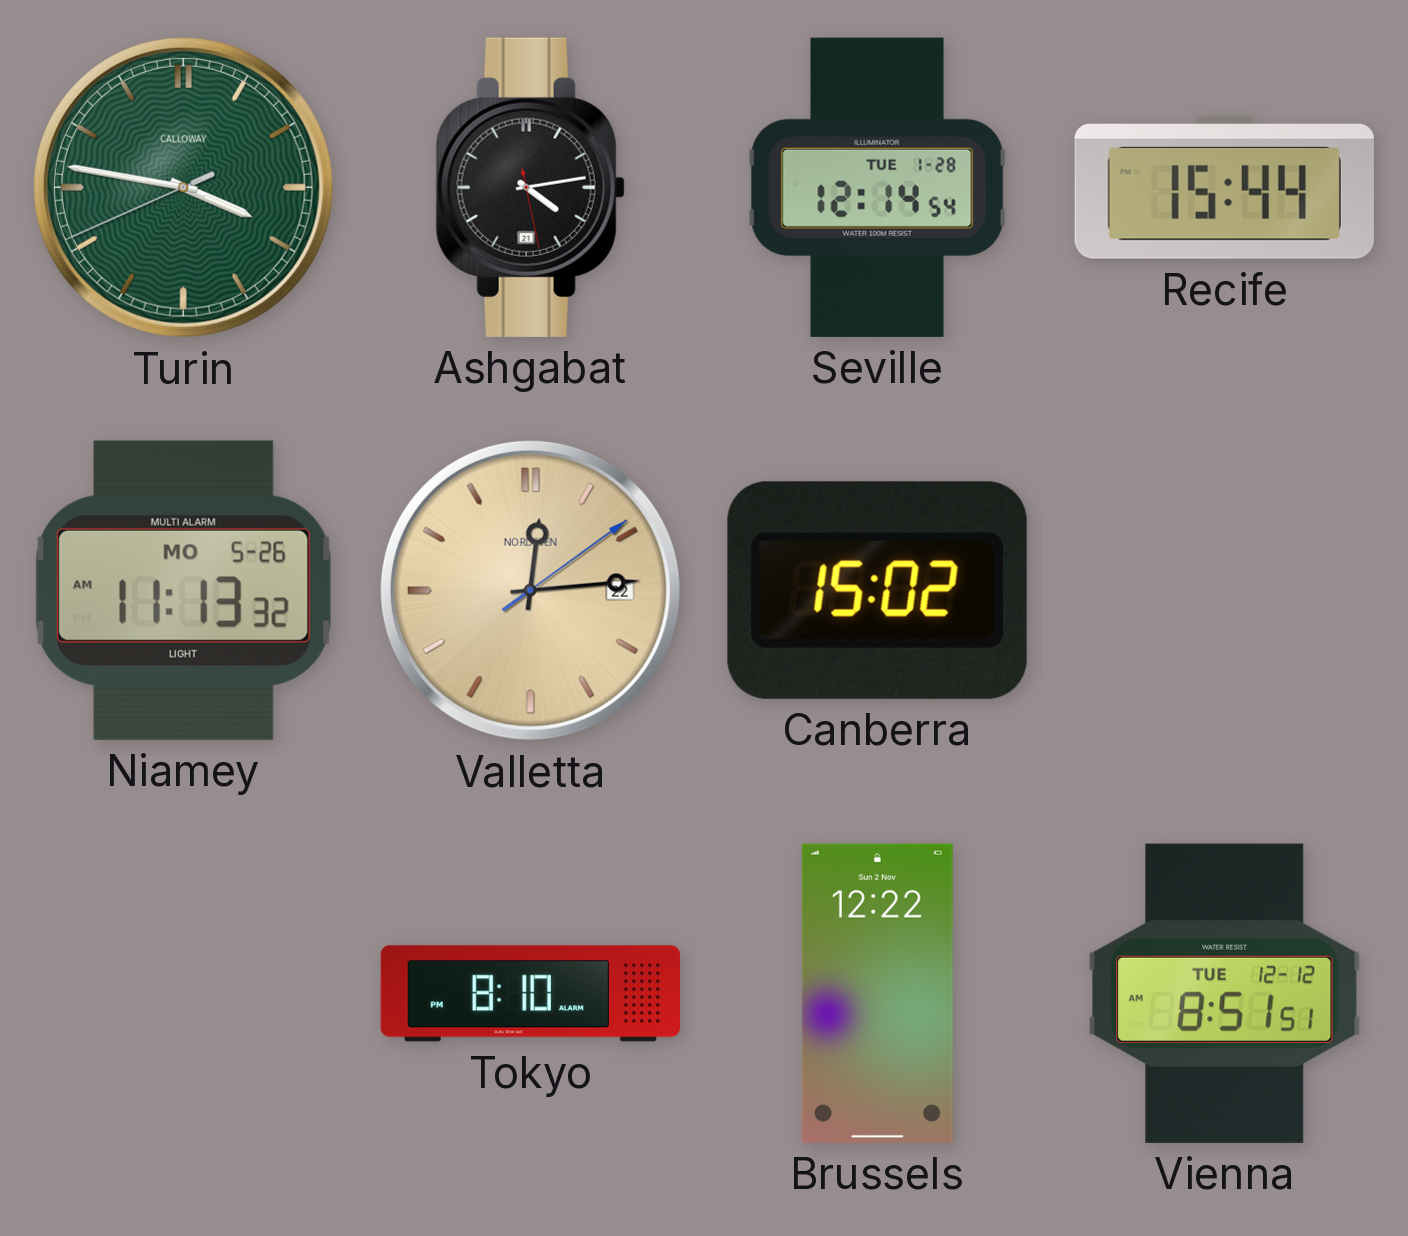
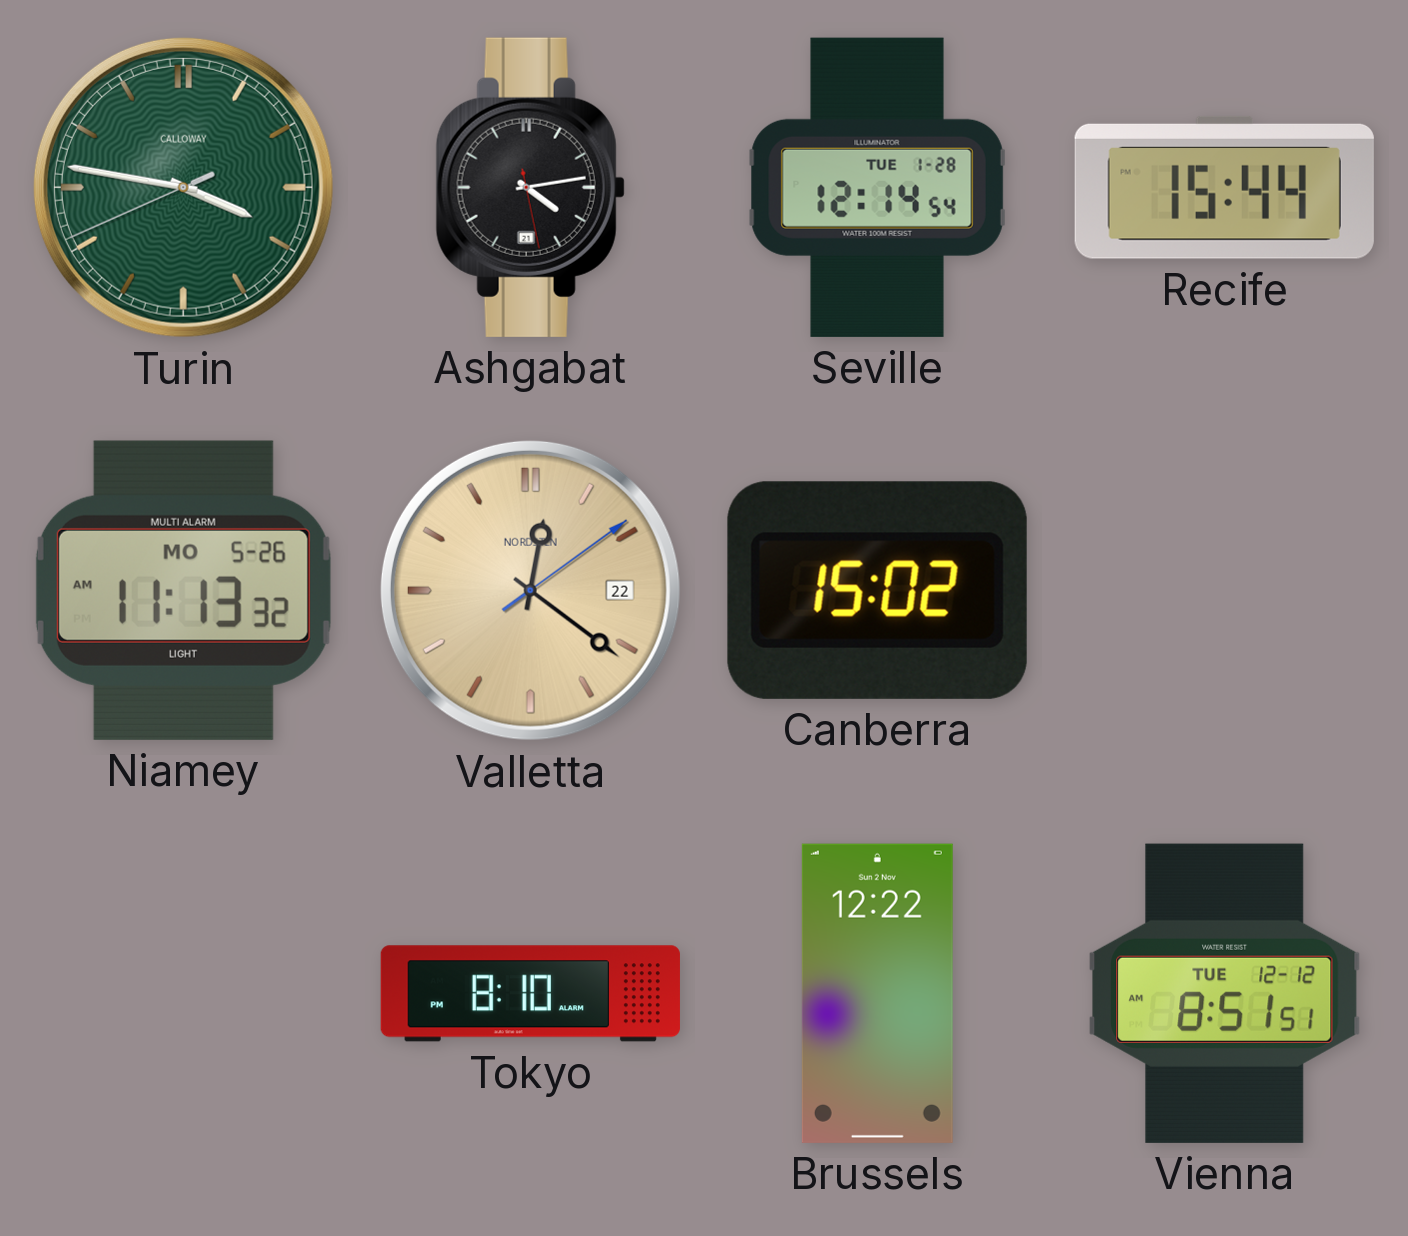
Valletta: 12:14 -> 12:21 (530, 590)
